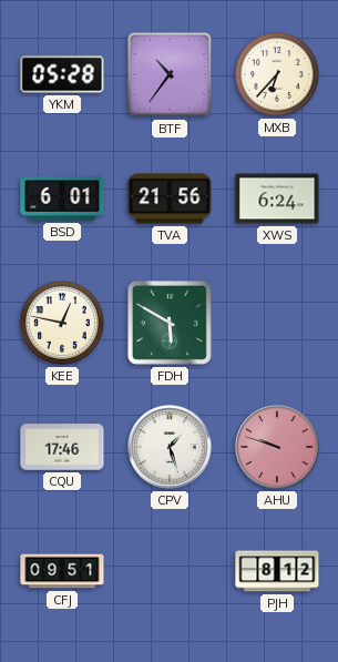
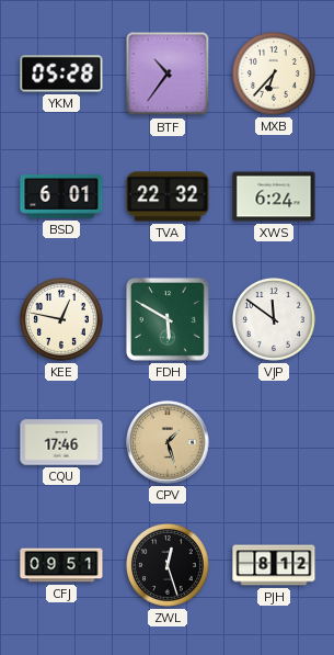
TVA: 21:56 -> 22:32 (168, 196)
VJP: none -> 11:51 (275, 320)
CPV dial: white -> champagne (168, 442)
AHU: 9:48 -> none (277, 447)
ZWL: none -> 12:27 (169, 566)
